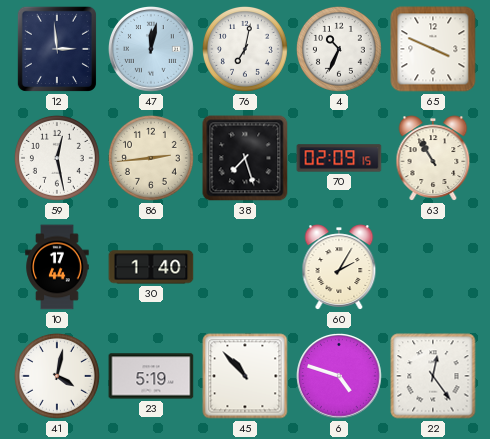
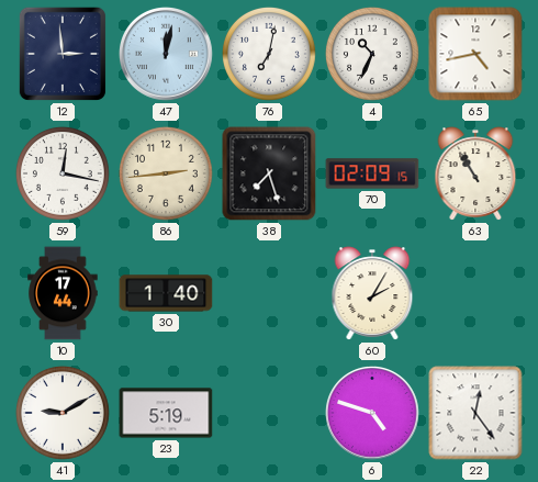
65: 3:49 -> 4:43 (475, 54)
59: 12:28 -> 12:17 (63, 173)
41: 4:02 -> 9:10 (63, 413)
45: 10:53 -> none (245, 376)
